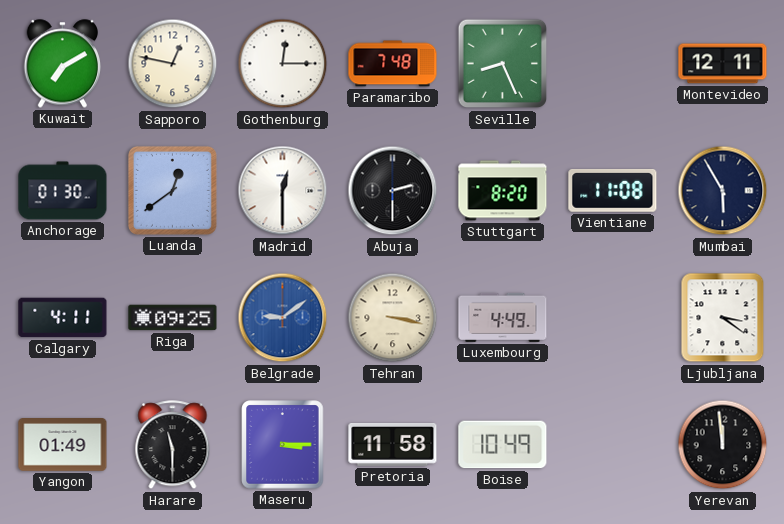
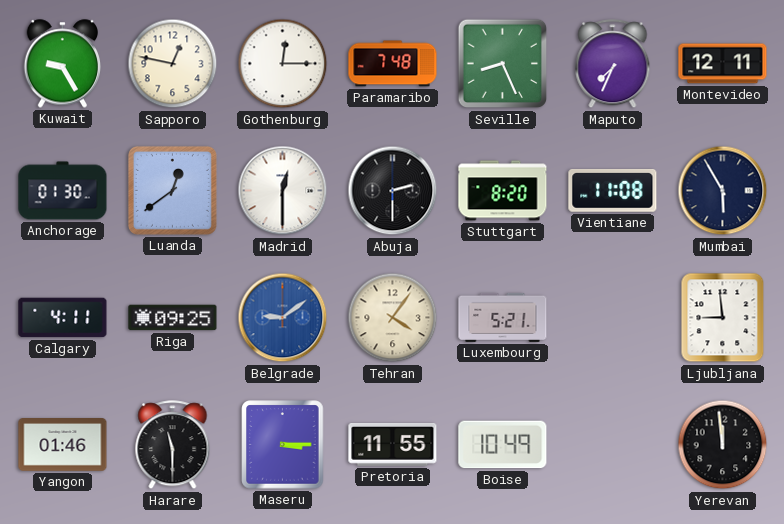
Kuwait: 7:10 -> 9:25 (63, 64)
Maputo: none -> 7:34 (613, 64)
Tehran: 3:17 -> 4:06 (393, 318)
Luxembourg: 4:49 -> 5:21 (503, 317)
Ljubljana: 3:21 -> 8:59 (723, 318)
Yangon: 01:49 -> 01:46 (63, 445)
Pretoria: 11:58 -> 11:55 (393, 445)
